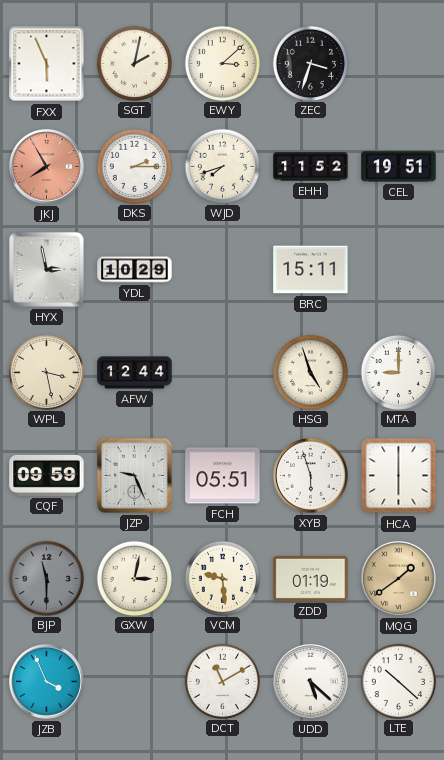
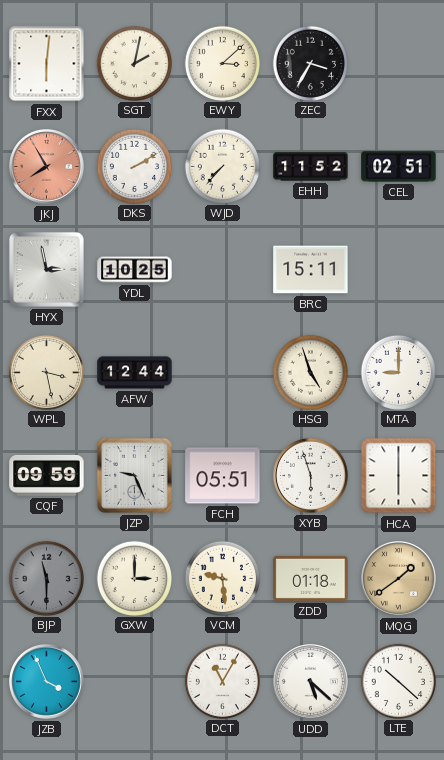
FXX: 5:56 -> 6:01 (47, 64)
ZEC: 3:33 -> 3:35 (310, 63)
DKS: 2:15 -> 2:10 (134, 166)
WJD: 7:42 -> 7:37 (222, 166)
CEL: 19:51 -> 02:51 (399, 167)
YDL: 10:29 -> 10:25 (135, 270)
GXW: 3:02 -> 3:00 (134, 578)
ZDD: 01:19 -> 01:18 (311, 578)
DCT: 11:10 -> 11:05 (222, 681)
